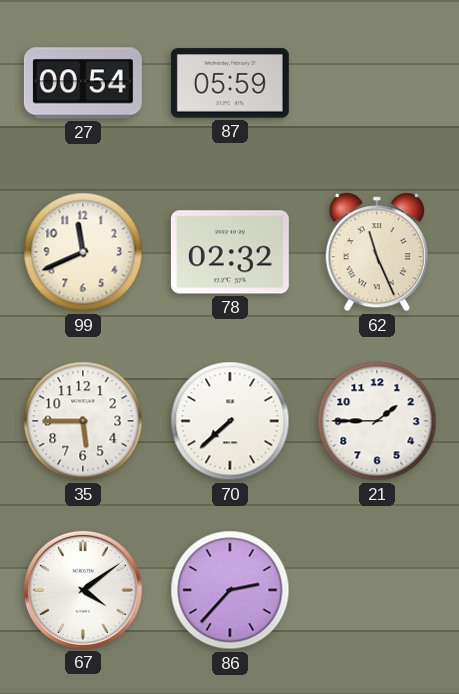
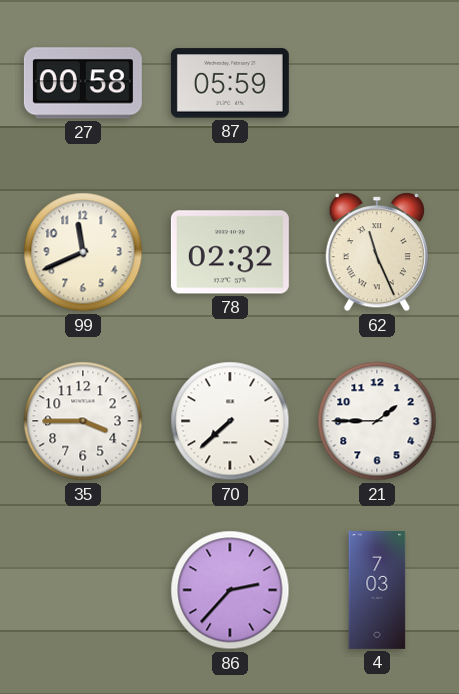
27: 00:54 -> 00:58 (83, 83)
35: 5:45 -> 3:45 (83, 421)
67: 4:09 -> none (83, 590)
4: none -> 7:03 (377, 590)
